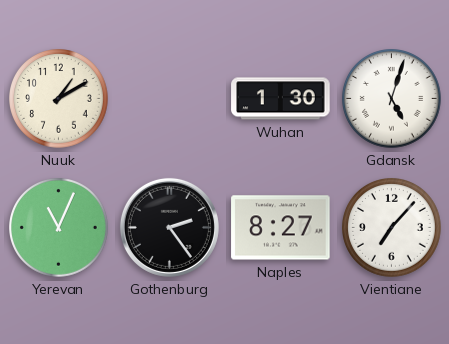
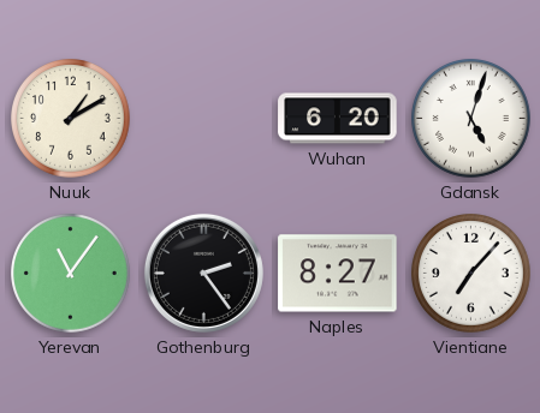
Wuhan: 1:30 -> 6:20 (338, 119)
Yerevan: 11:04 -> 11:06 (71, 274)
